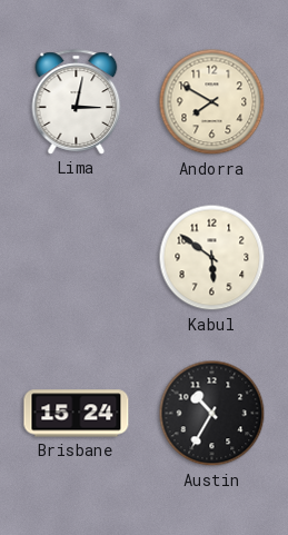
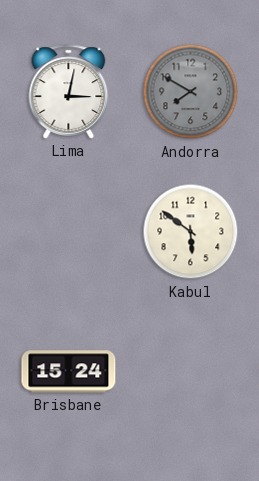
Andorra dial: cream -> grey (191, 92)
Austin: 10:35 -> none (212, 414)
